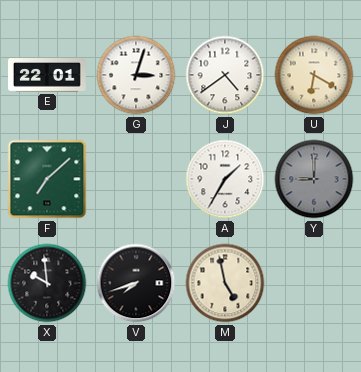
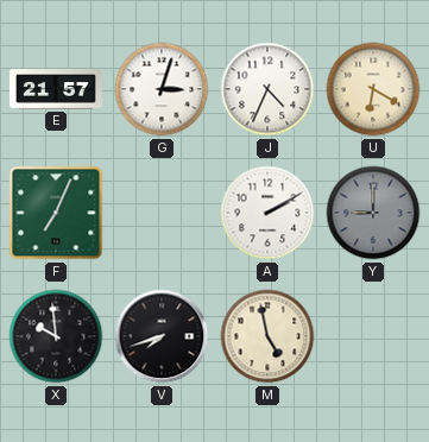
E: 22:01 -> 21:57 (56, 89)
J: 4:39 -> 4:34 (267, 89)
F: 7:08 -> 7:04 (56, 213)
A: 1:35 -> 2:10 (267, 213)
